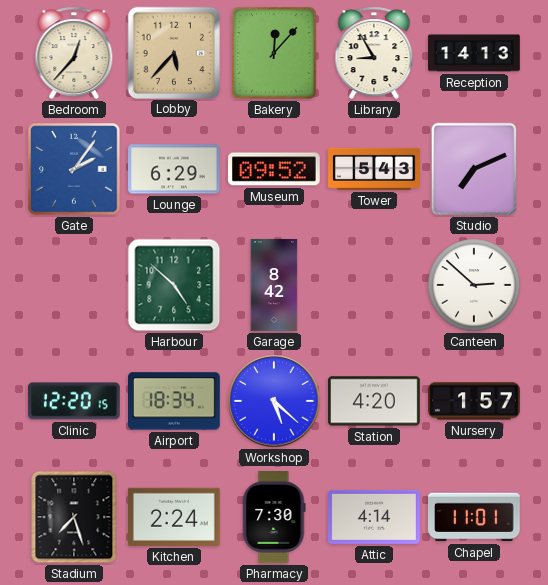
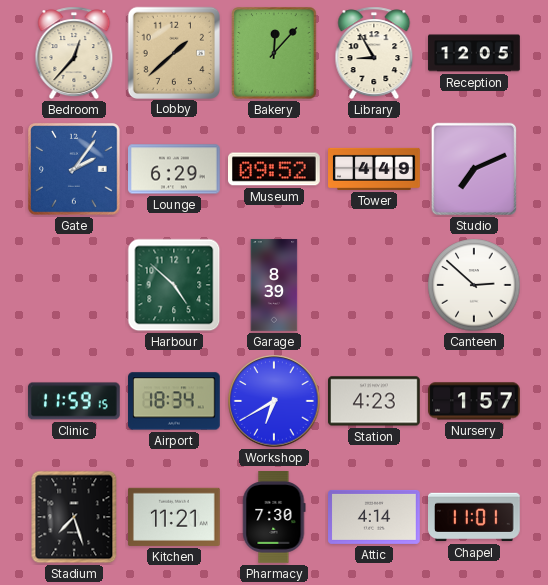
Lobby: 5:37 -> 1:38 (173, 52)
Reception: 14:13 -> 12:05 (474, 53)
Tower: 5:43 -> 4:49 (374, 169)
Garage: 8:42 -> 8:39 (274, 285)
Clinic: 12:20 -> 11:59 (74, 401)
Workshop: 5:22 -> 6:40 (274, 401)
Station: 4:20 -> 4:23 (375, 401)
Kitchen: 2:24 -> 11:21 (175, 517)
